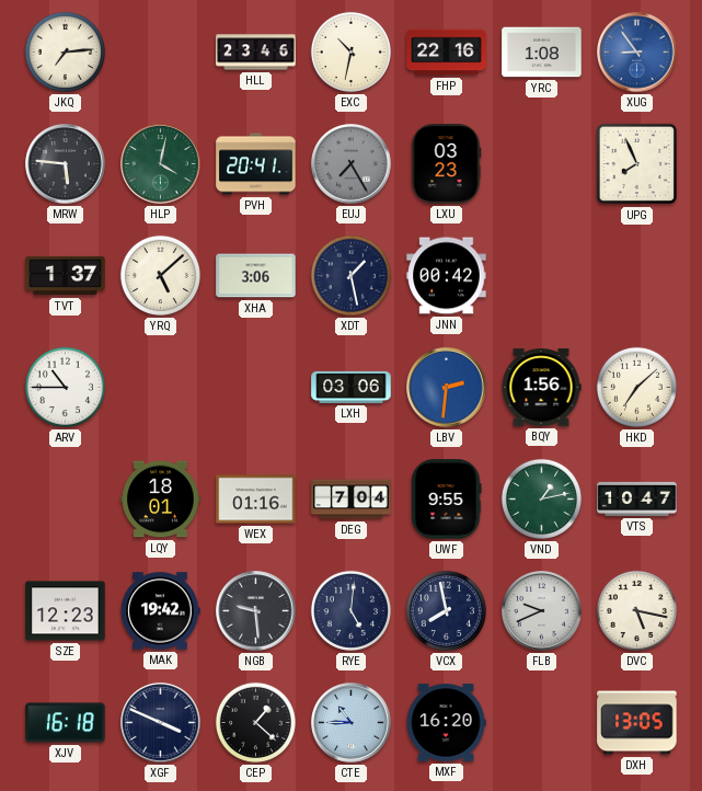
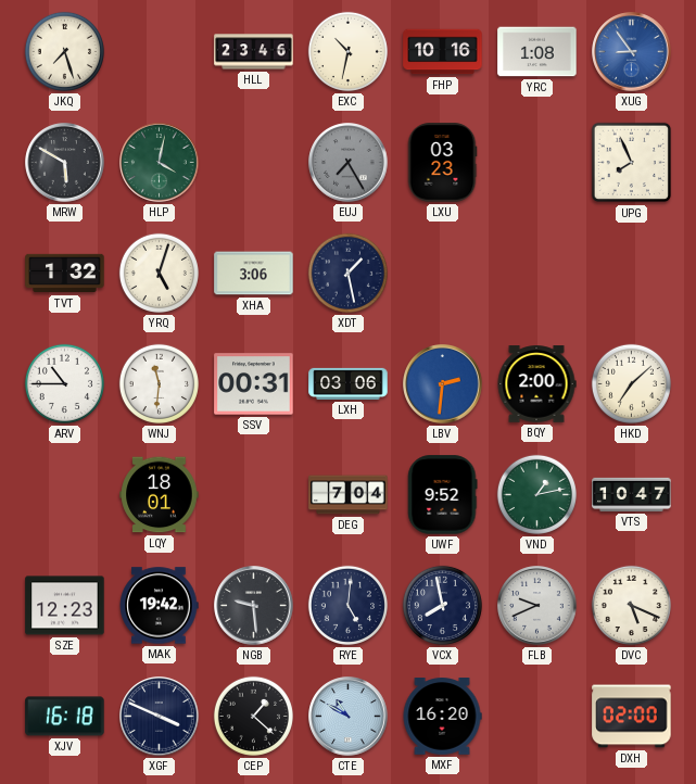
JKQ: 7:14 -> 7:27 (64, 51)
FHP: 22:16 -> 10:16 (443, 52)
MRW: 5:46 -> 5:50 (65, 163)
PVH: 20:41 -> none (256, 164)
TVT: 1:37 -> 1:32 (65, 274)
YRQ: 5:08 -> 5:03 (159, 273)
JNN: 00:42 -> none (447, 276)
WNJ: none -> 11:31 (159, 383)
SSV: none -> 00:31 (254, 384)
BQY: 1:56 -> 2:00 (536, 384)
WEX: 01:16 -> none (256, 500)
UWF: 9:55 -> 9:52 (443, 495)
DVC: 5:17 -> 5:19 (631, 605)
CTE: 10:45 -> 10:50 (349, 717)
DXH: 13:05 -> 02:00 (632, 717)
